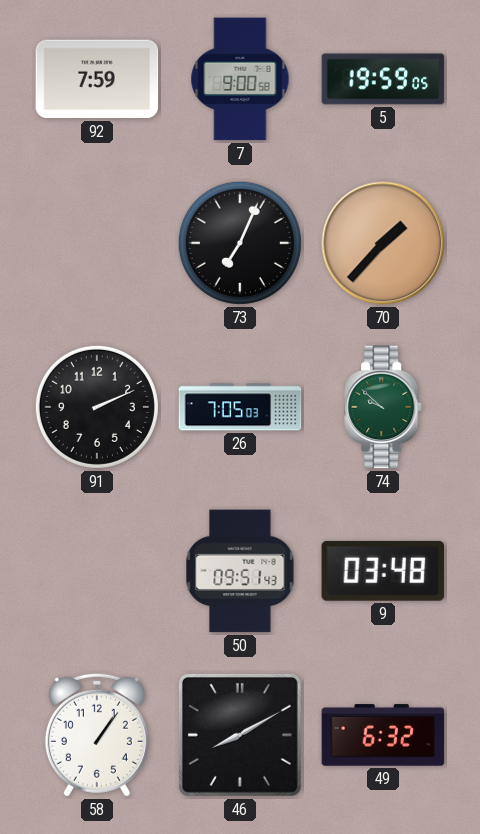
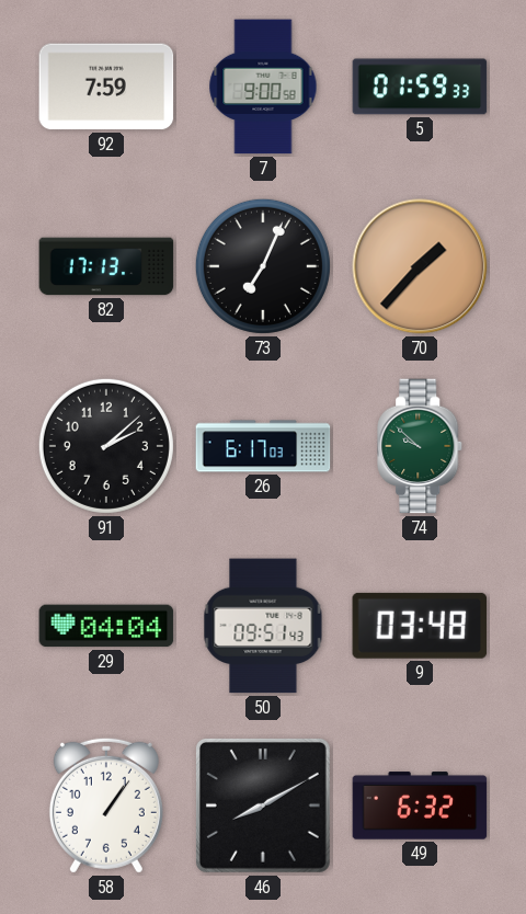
5: 19:59 -> 01:59 (420, 87)
82: none -> 17:13 (106, 266)
91: 2:11 -> 2:08 (106, 446)
26: 7:05 -> 6:17 (263, 446)
29: none -> 04:04 (106, 626)
